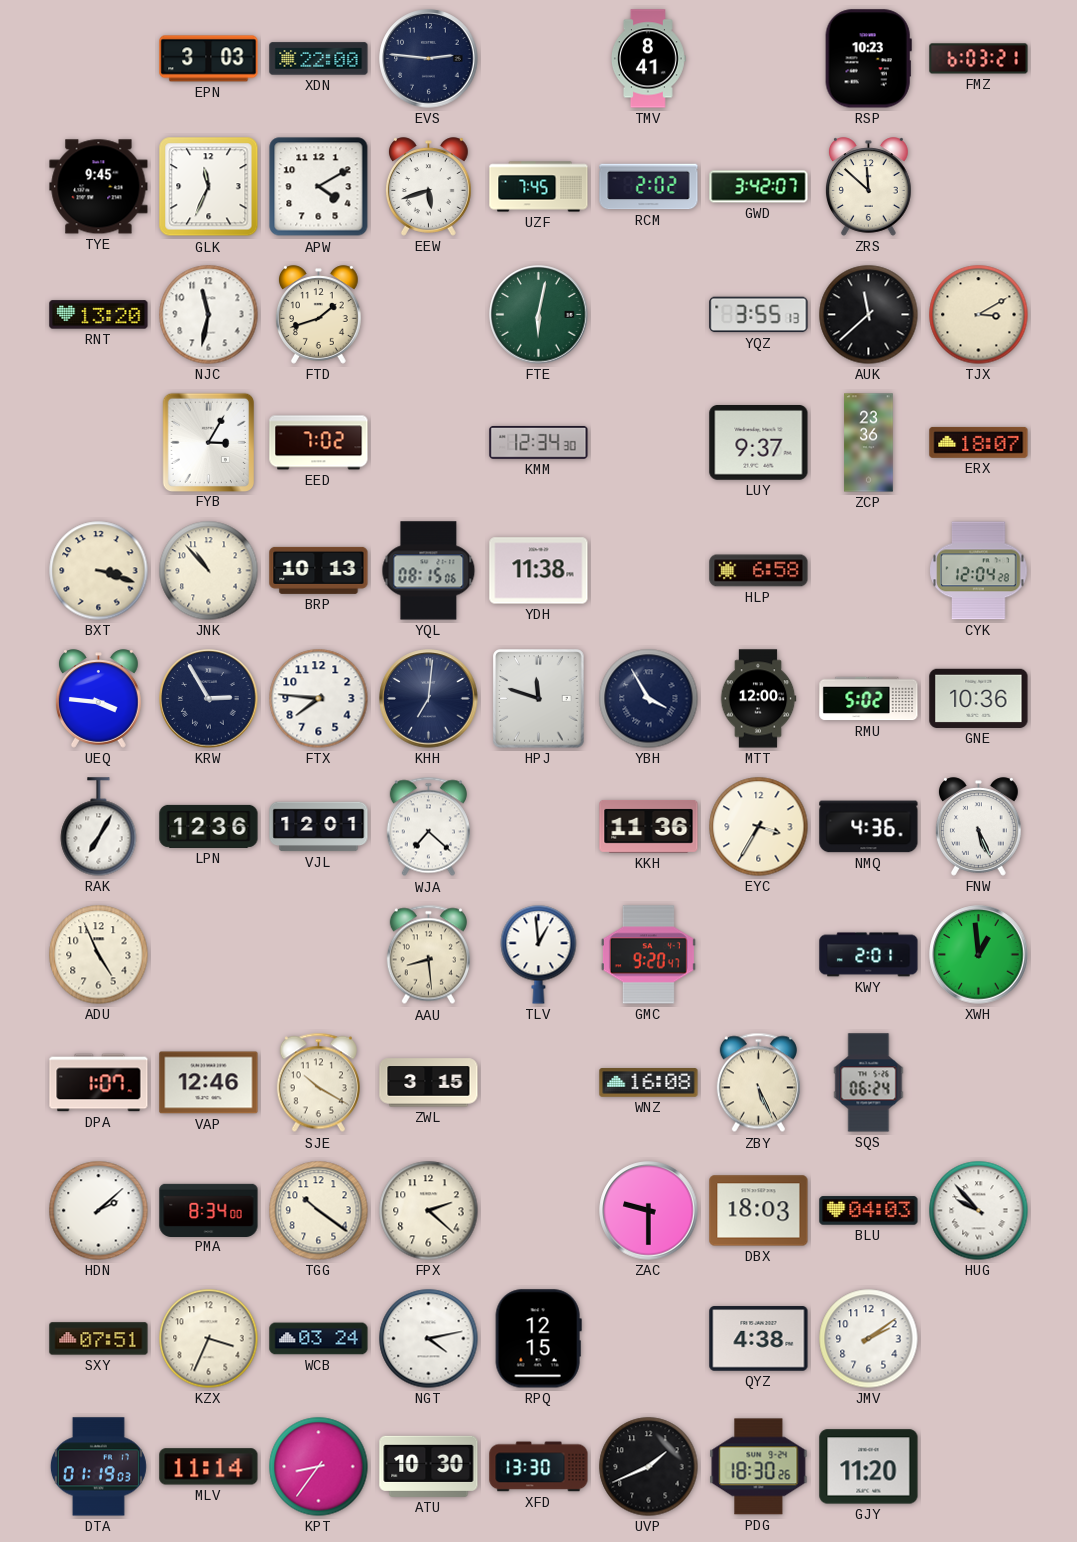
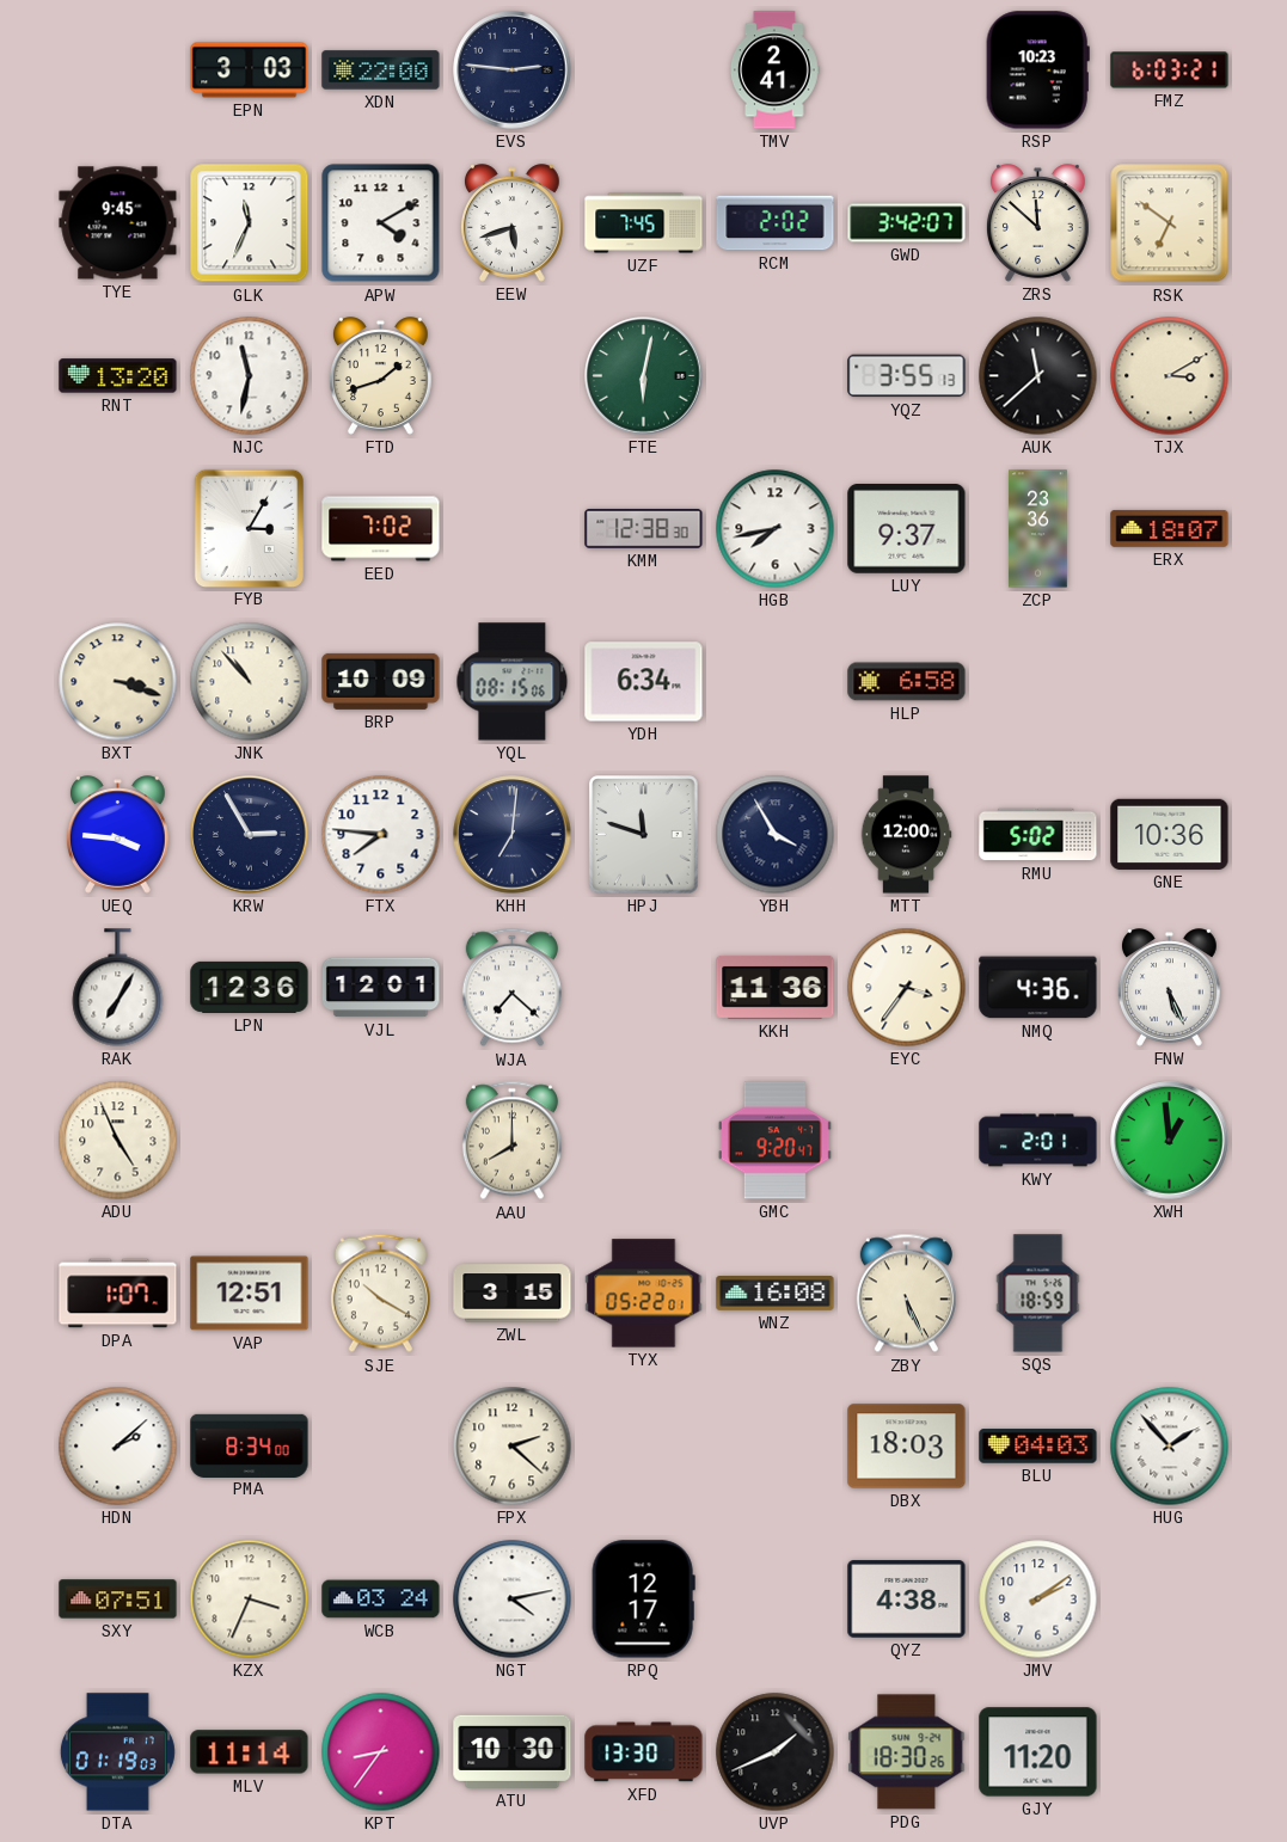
TMV: 8:41 -> 2:41 (776, 70)
RSK: none -> 6:51 (1170, 223)
KMM: 12:34 -> 12:38 (644, 528)
HGB: none -> 7:43 (776, 529)
BRP: 10:13 -> 10:09 (381, 681)
YDH: 11:38 -> 6:34 (644, 682)
CYK: 12:04 -> none (979, 571)
EYC: 3:35 -> 3:36 (907, 988)
AAU: 8:29 -> 8:00 (511, 1141)
TLV: 12:59 -> none (539, 955)
VAP: 12:46 -> 12:51 (250, 1294)
TYX: none -> 05:22 (644, 1294)
SQS: 06:24 -> 18:59 (1038, 1294)
TGG: 10:21 -> none (319, 1211)
ZAC: 9:30 -> none (649, 1211)
HUG: 9:53 -> 1:53 (1170, 1447)
RPQ: 12:15 -> 12:17 (643, 1600)
